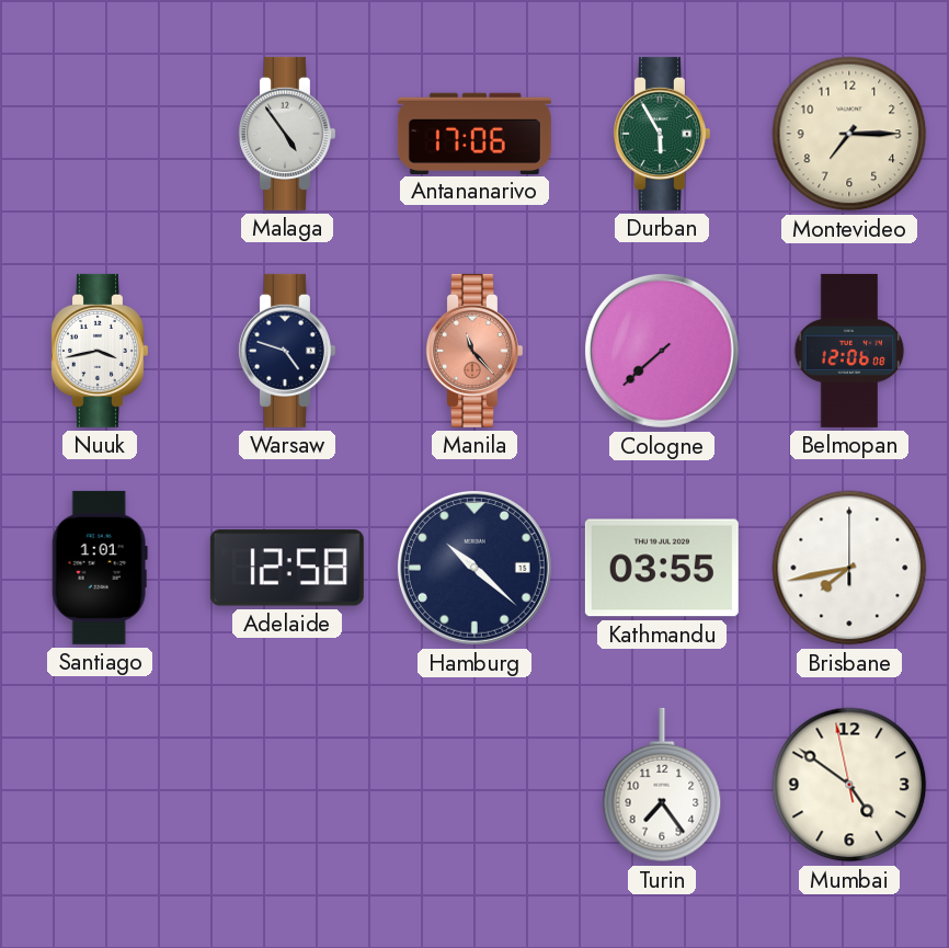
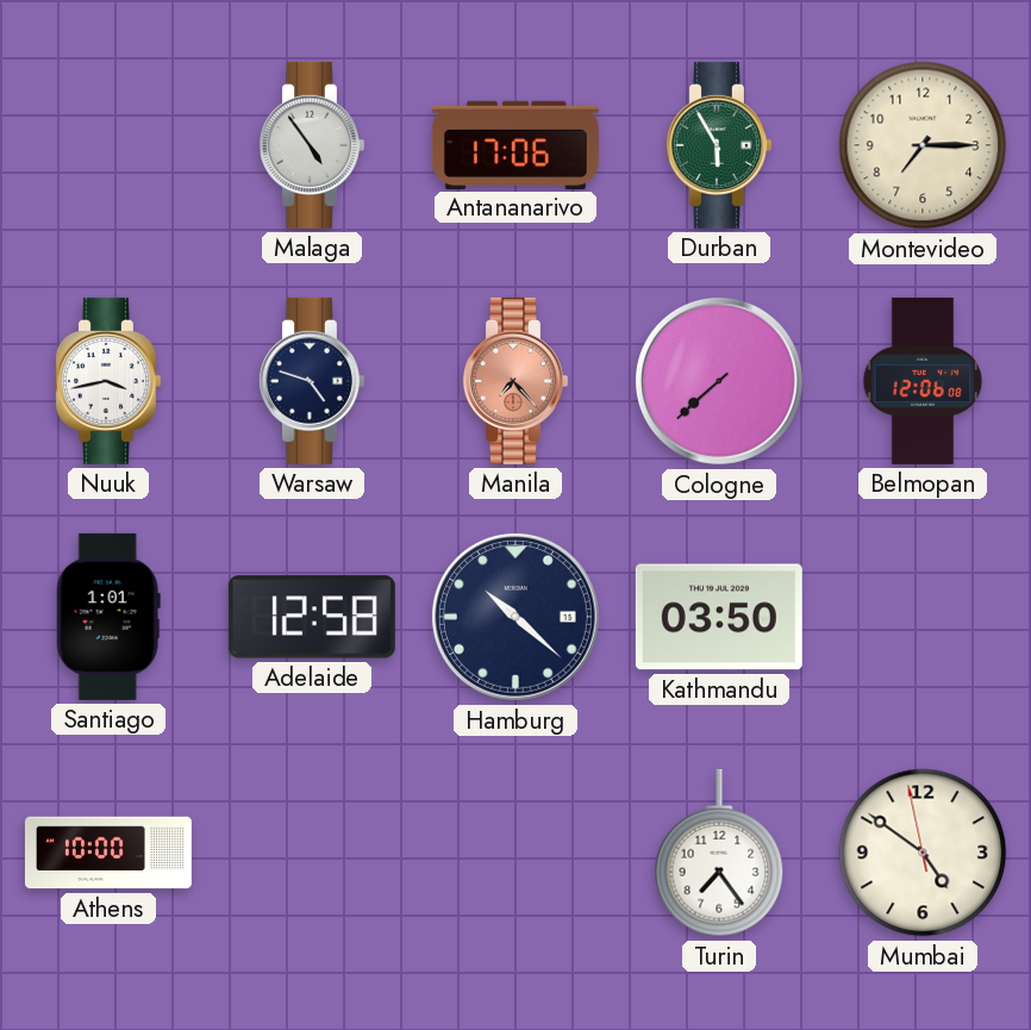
Manila: 11:23 -> 7:23 (514, 381)
Kathmandu: 03:55 -> 03:50 (719, 617)
Brisbane: 7:43 -> none (849, 568)
Athens: none -> 10:00 (108, 853)
